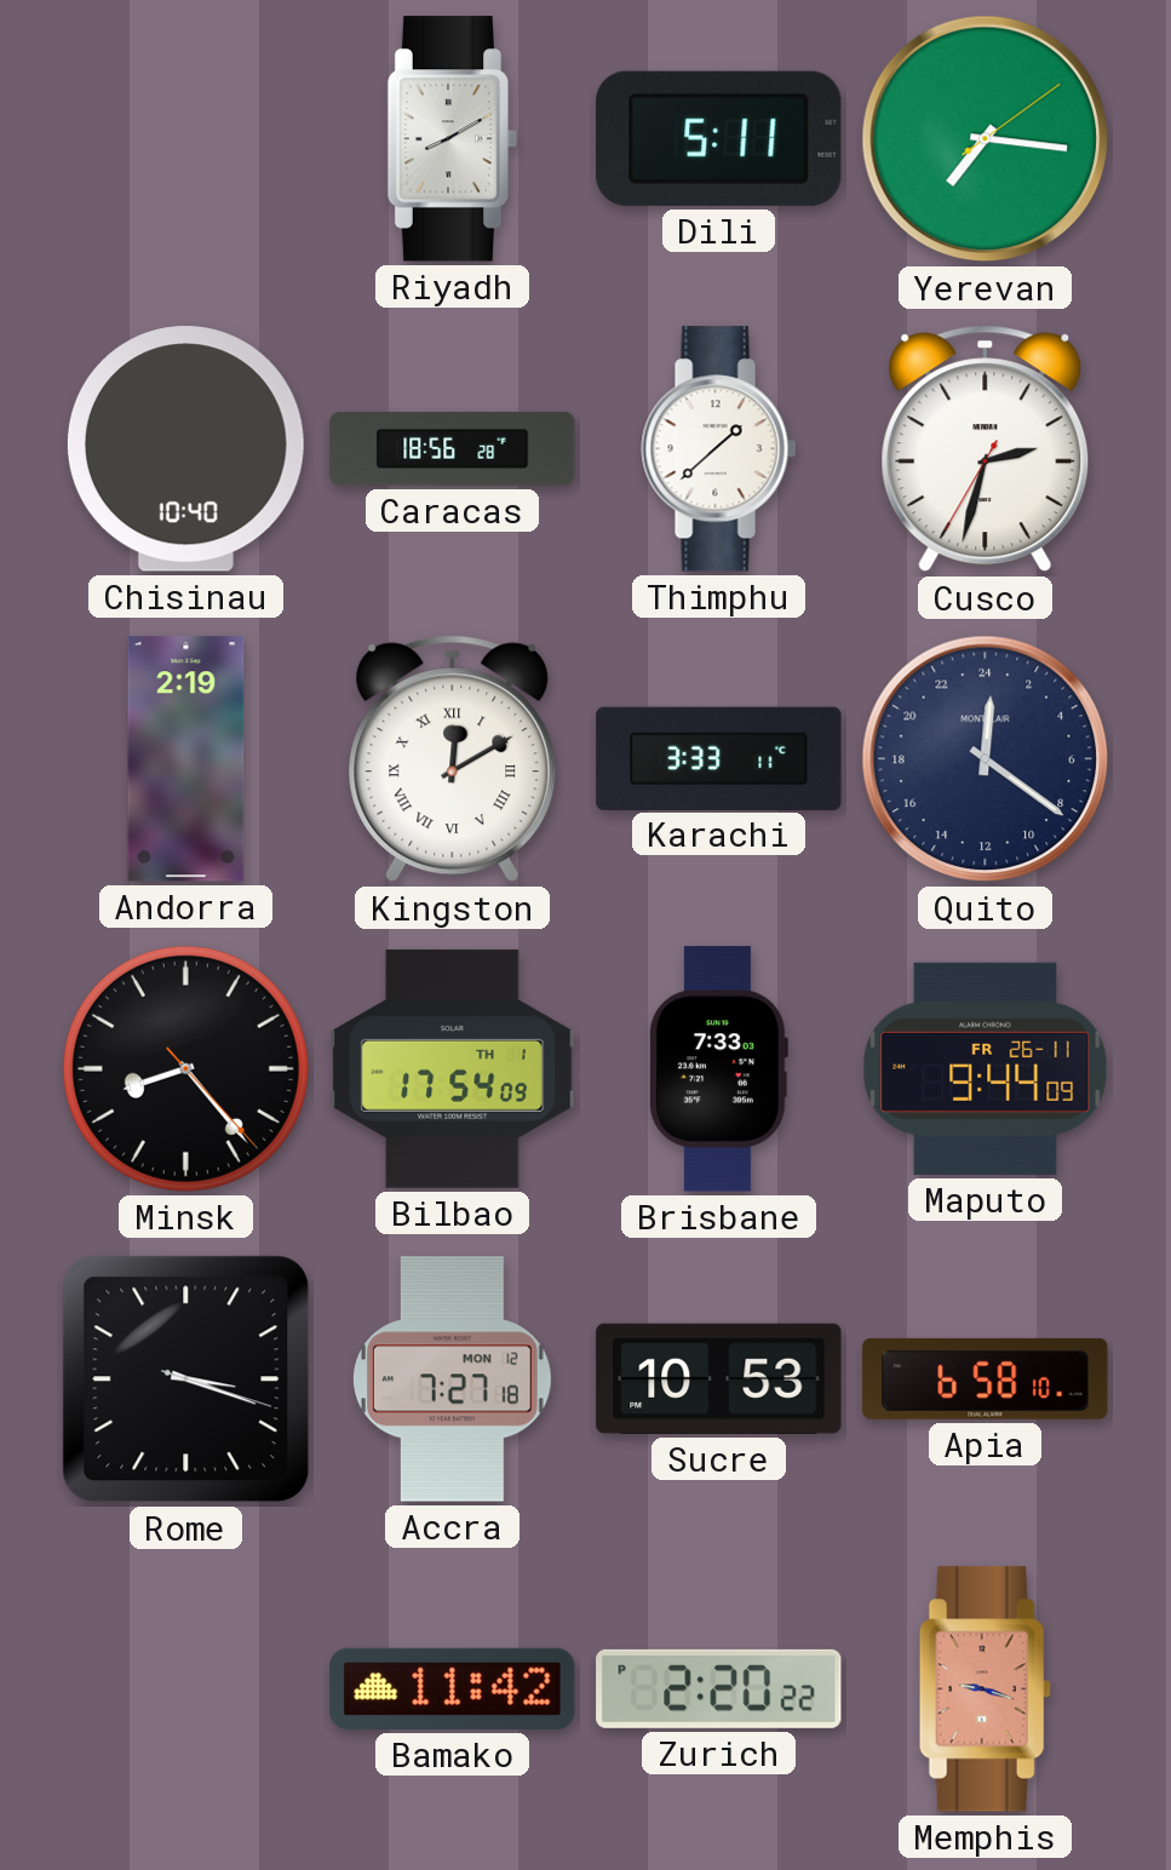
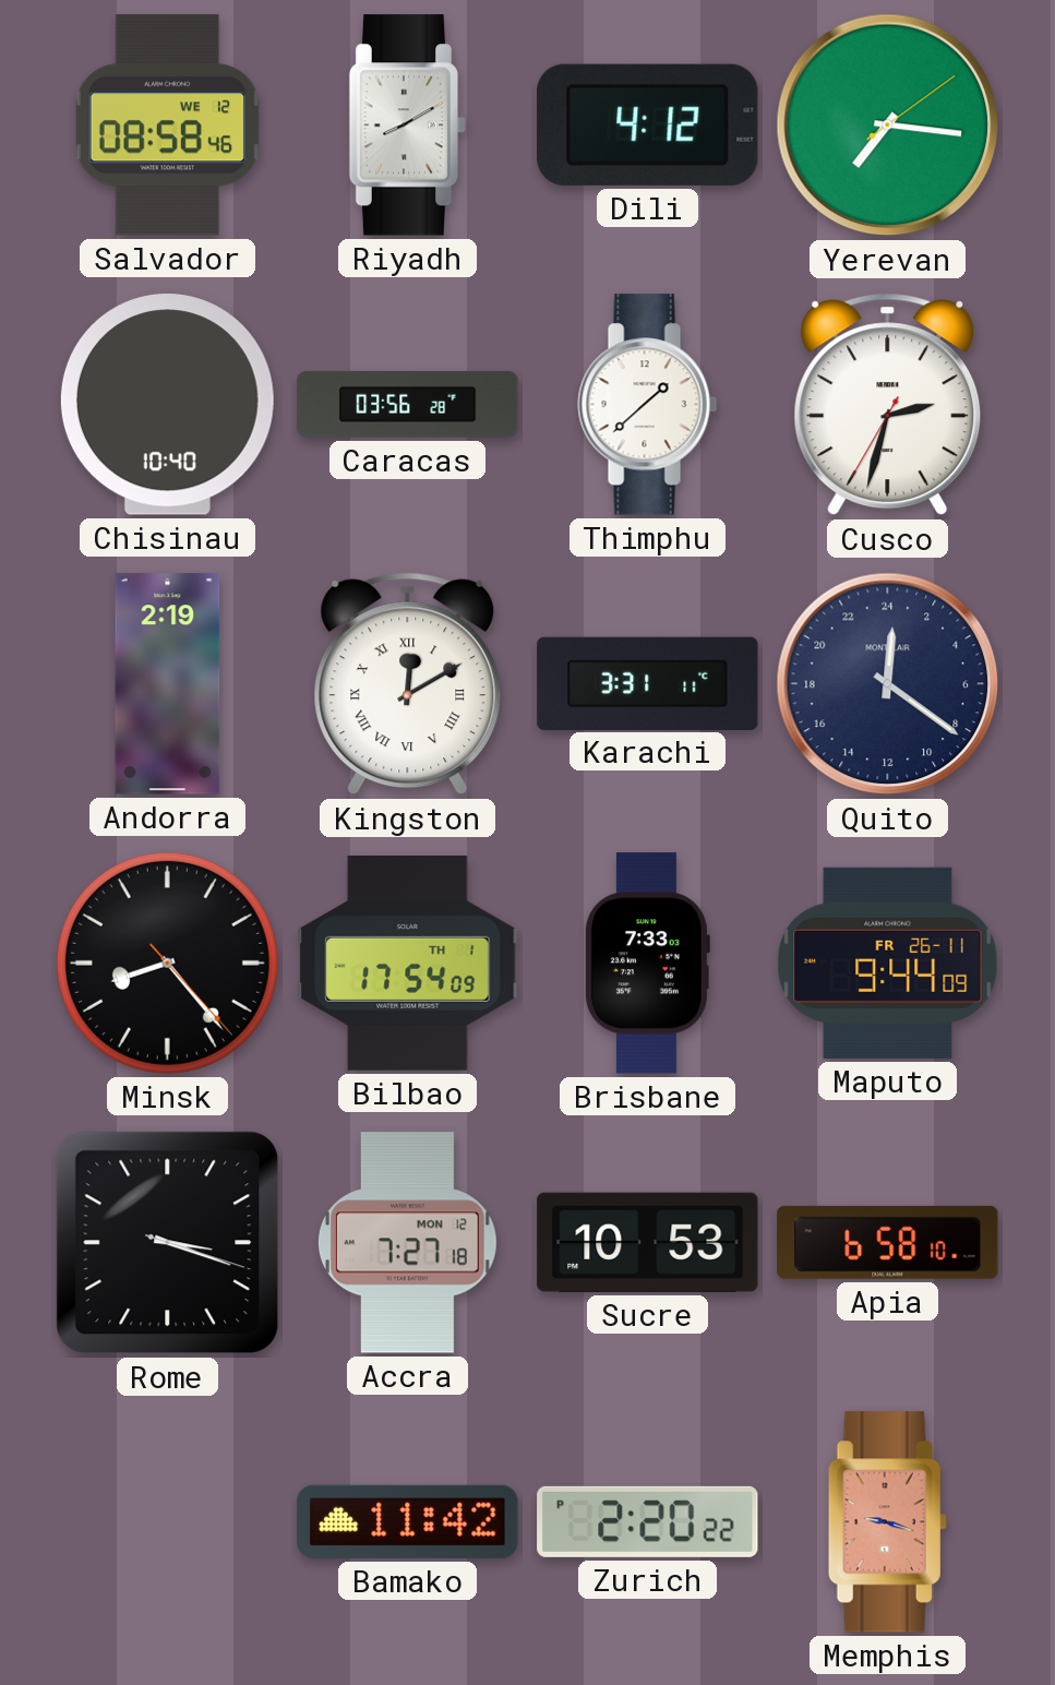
Salvador: none -> 08:58 (168, 126)
Dili: 5:11 -> 4:12 (648, 124)
Caracas: 18:56 -> 03:56 (408, 404)
Karachi: 3:33 -> 3:31 (648, 683)
